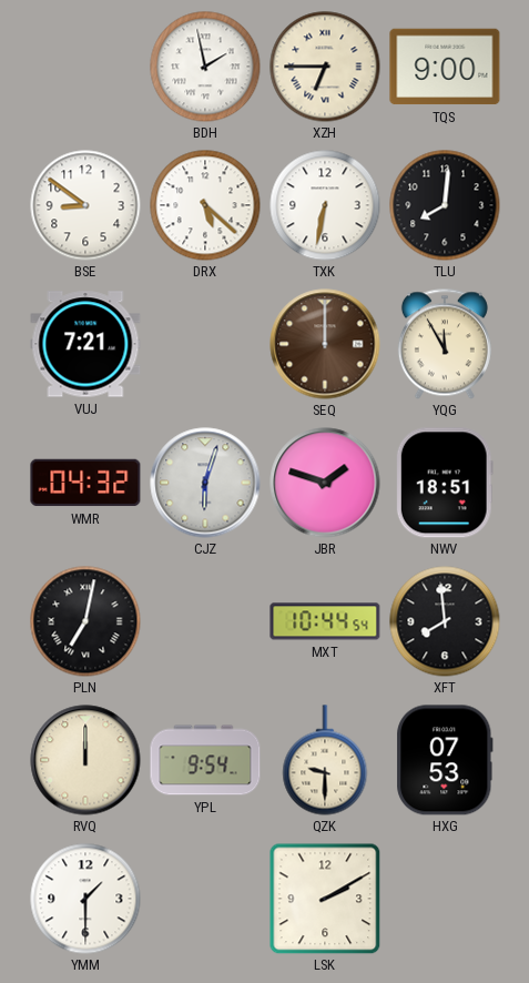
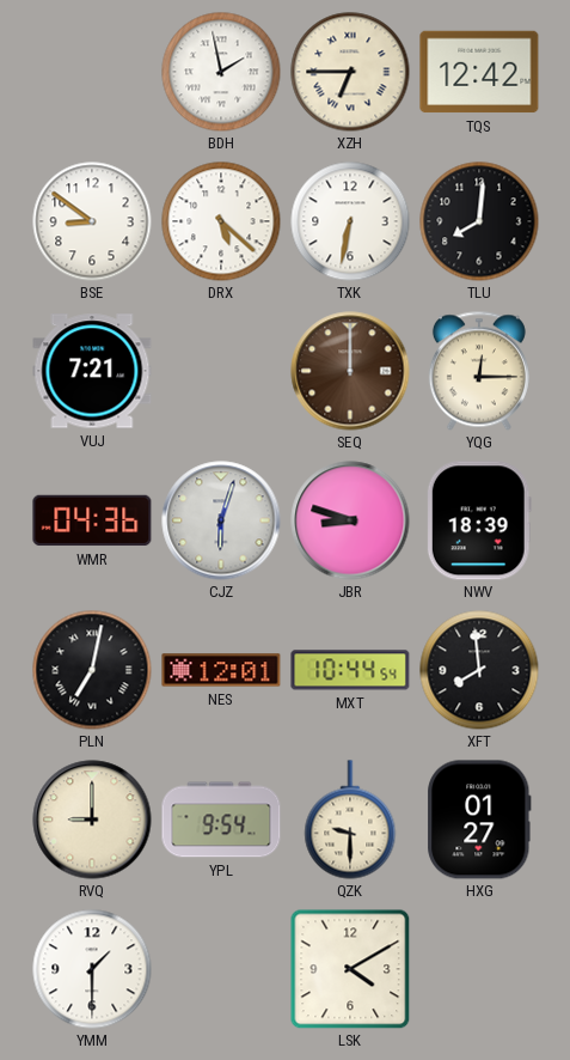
TQS: 9:00 -> 12:42 (479, 72)
YQG: 11:55 -> 12:15 (479, 371)
WMR: 04:32 -> 04:36 (92, 520)
JBR: 1:48 -> 8:48 (350, 520)
NWV: 18:51 -> 18:39 (479, 520)
NES: none -> 12:01 (221, 670)
RVQ: 12:00 -> 9:00 (92, 820)
HXG: 07:53 -> 01:27 (479, 820)
LSK: 2:10 -> 4:10 (350, 969)
